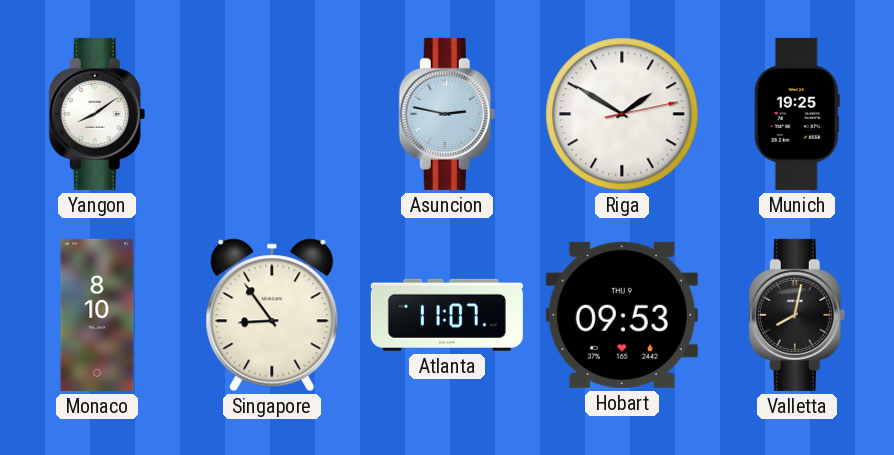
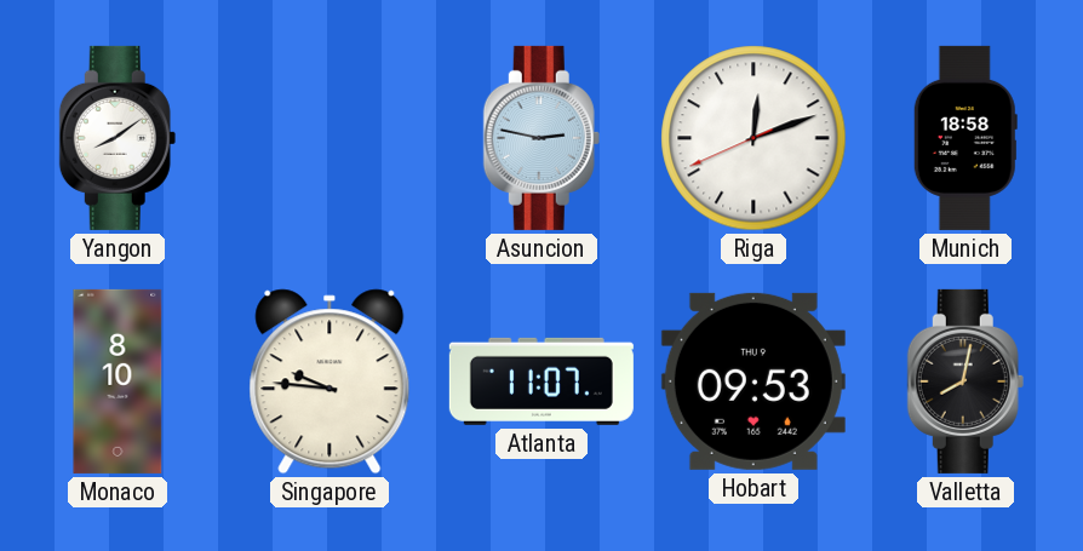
Riga: 1:50 -> 12:11 (753, 138)
Munich: 19:25 -> 18:58 (965, 138)
Singapore: 8:54 -> 9:46 (330, 381)
